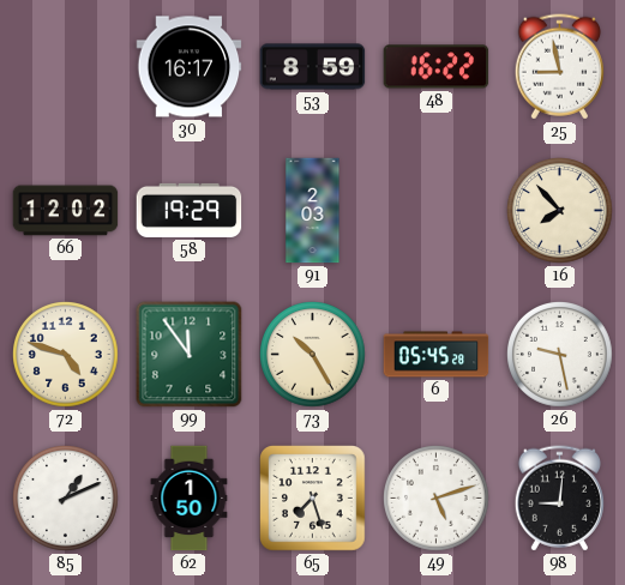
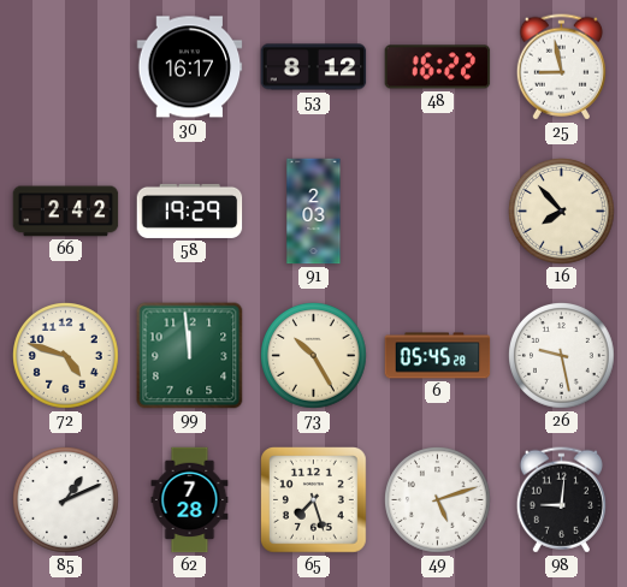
53: 8:59 -> 8:12 (314, 67)
66: 12:02 -> 2:42 (66, 212)
99: 11:54 -> 11:59 (190, 356)
62: 1:50 -> 7:28 (190, 500)
